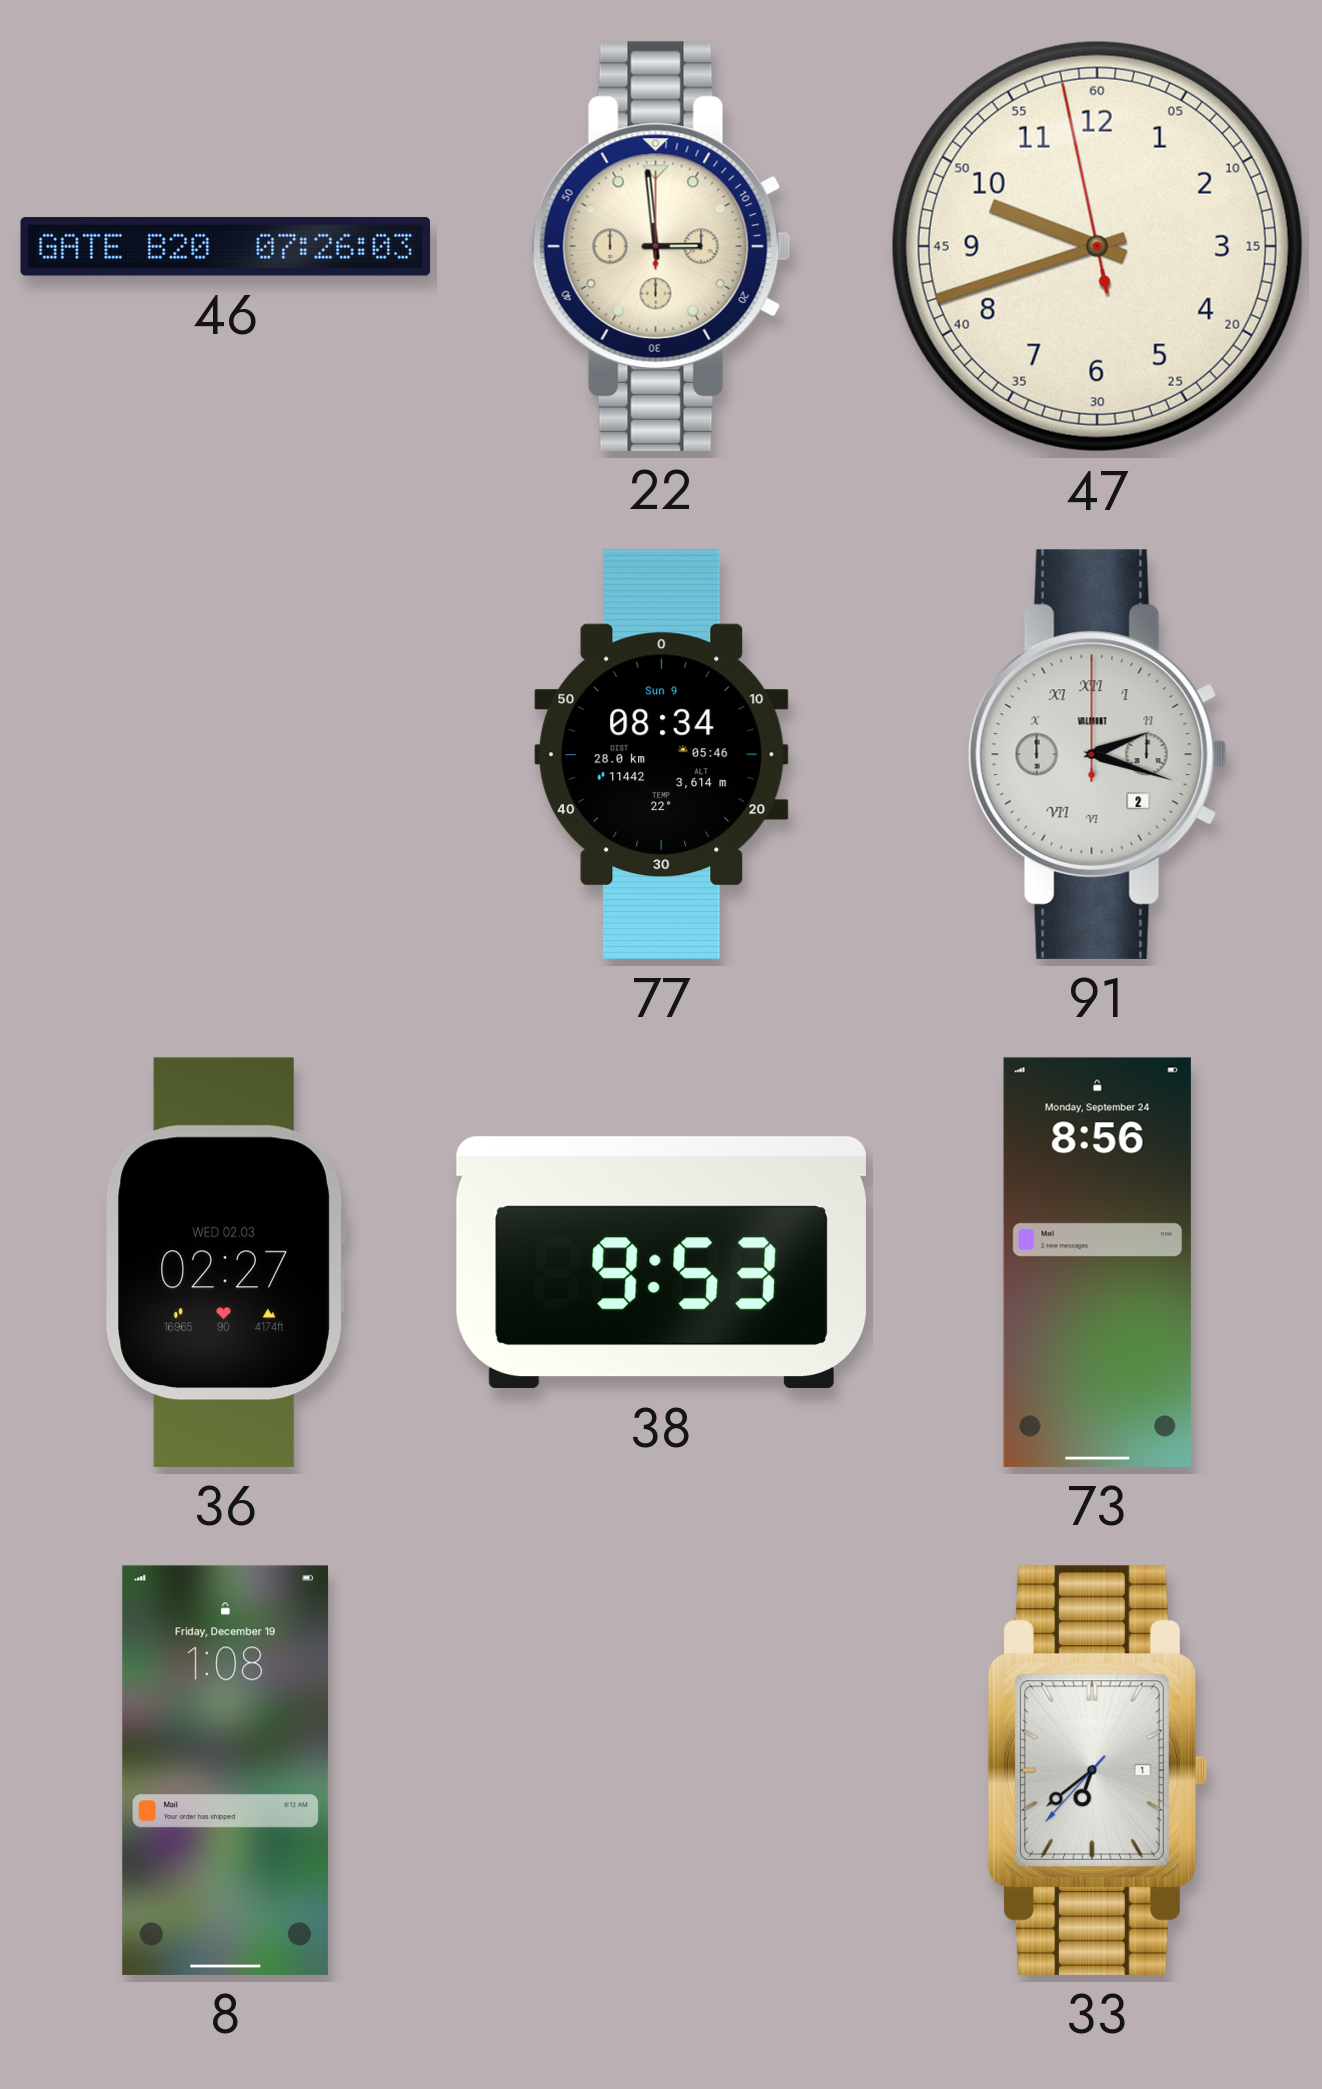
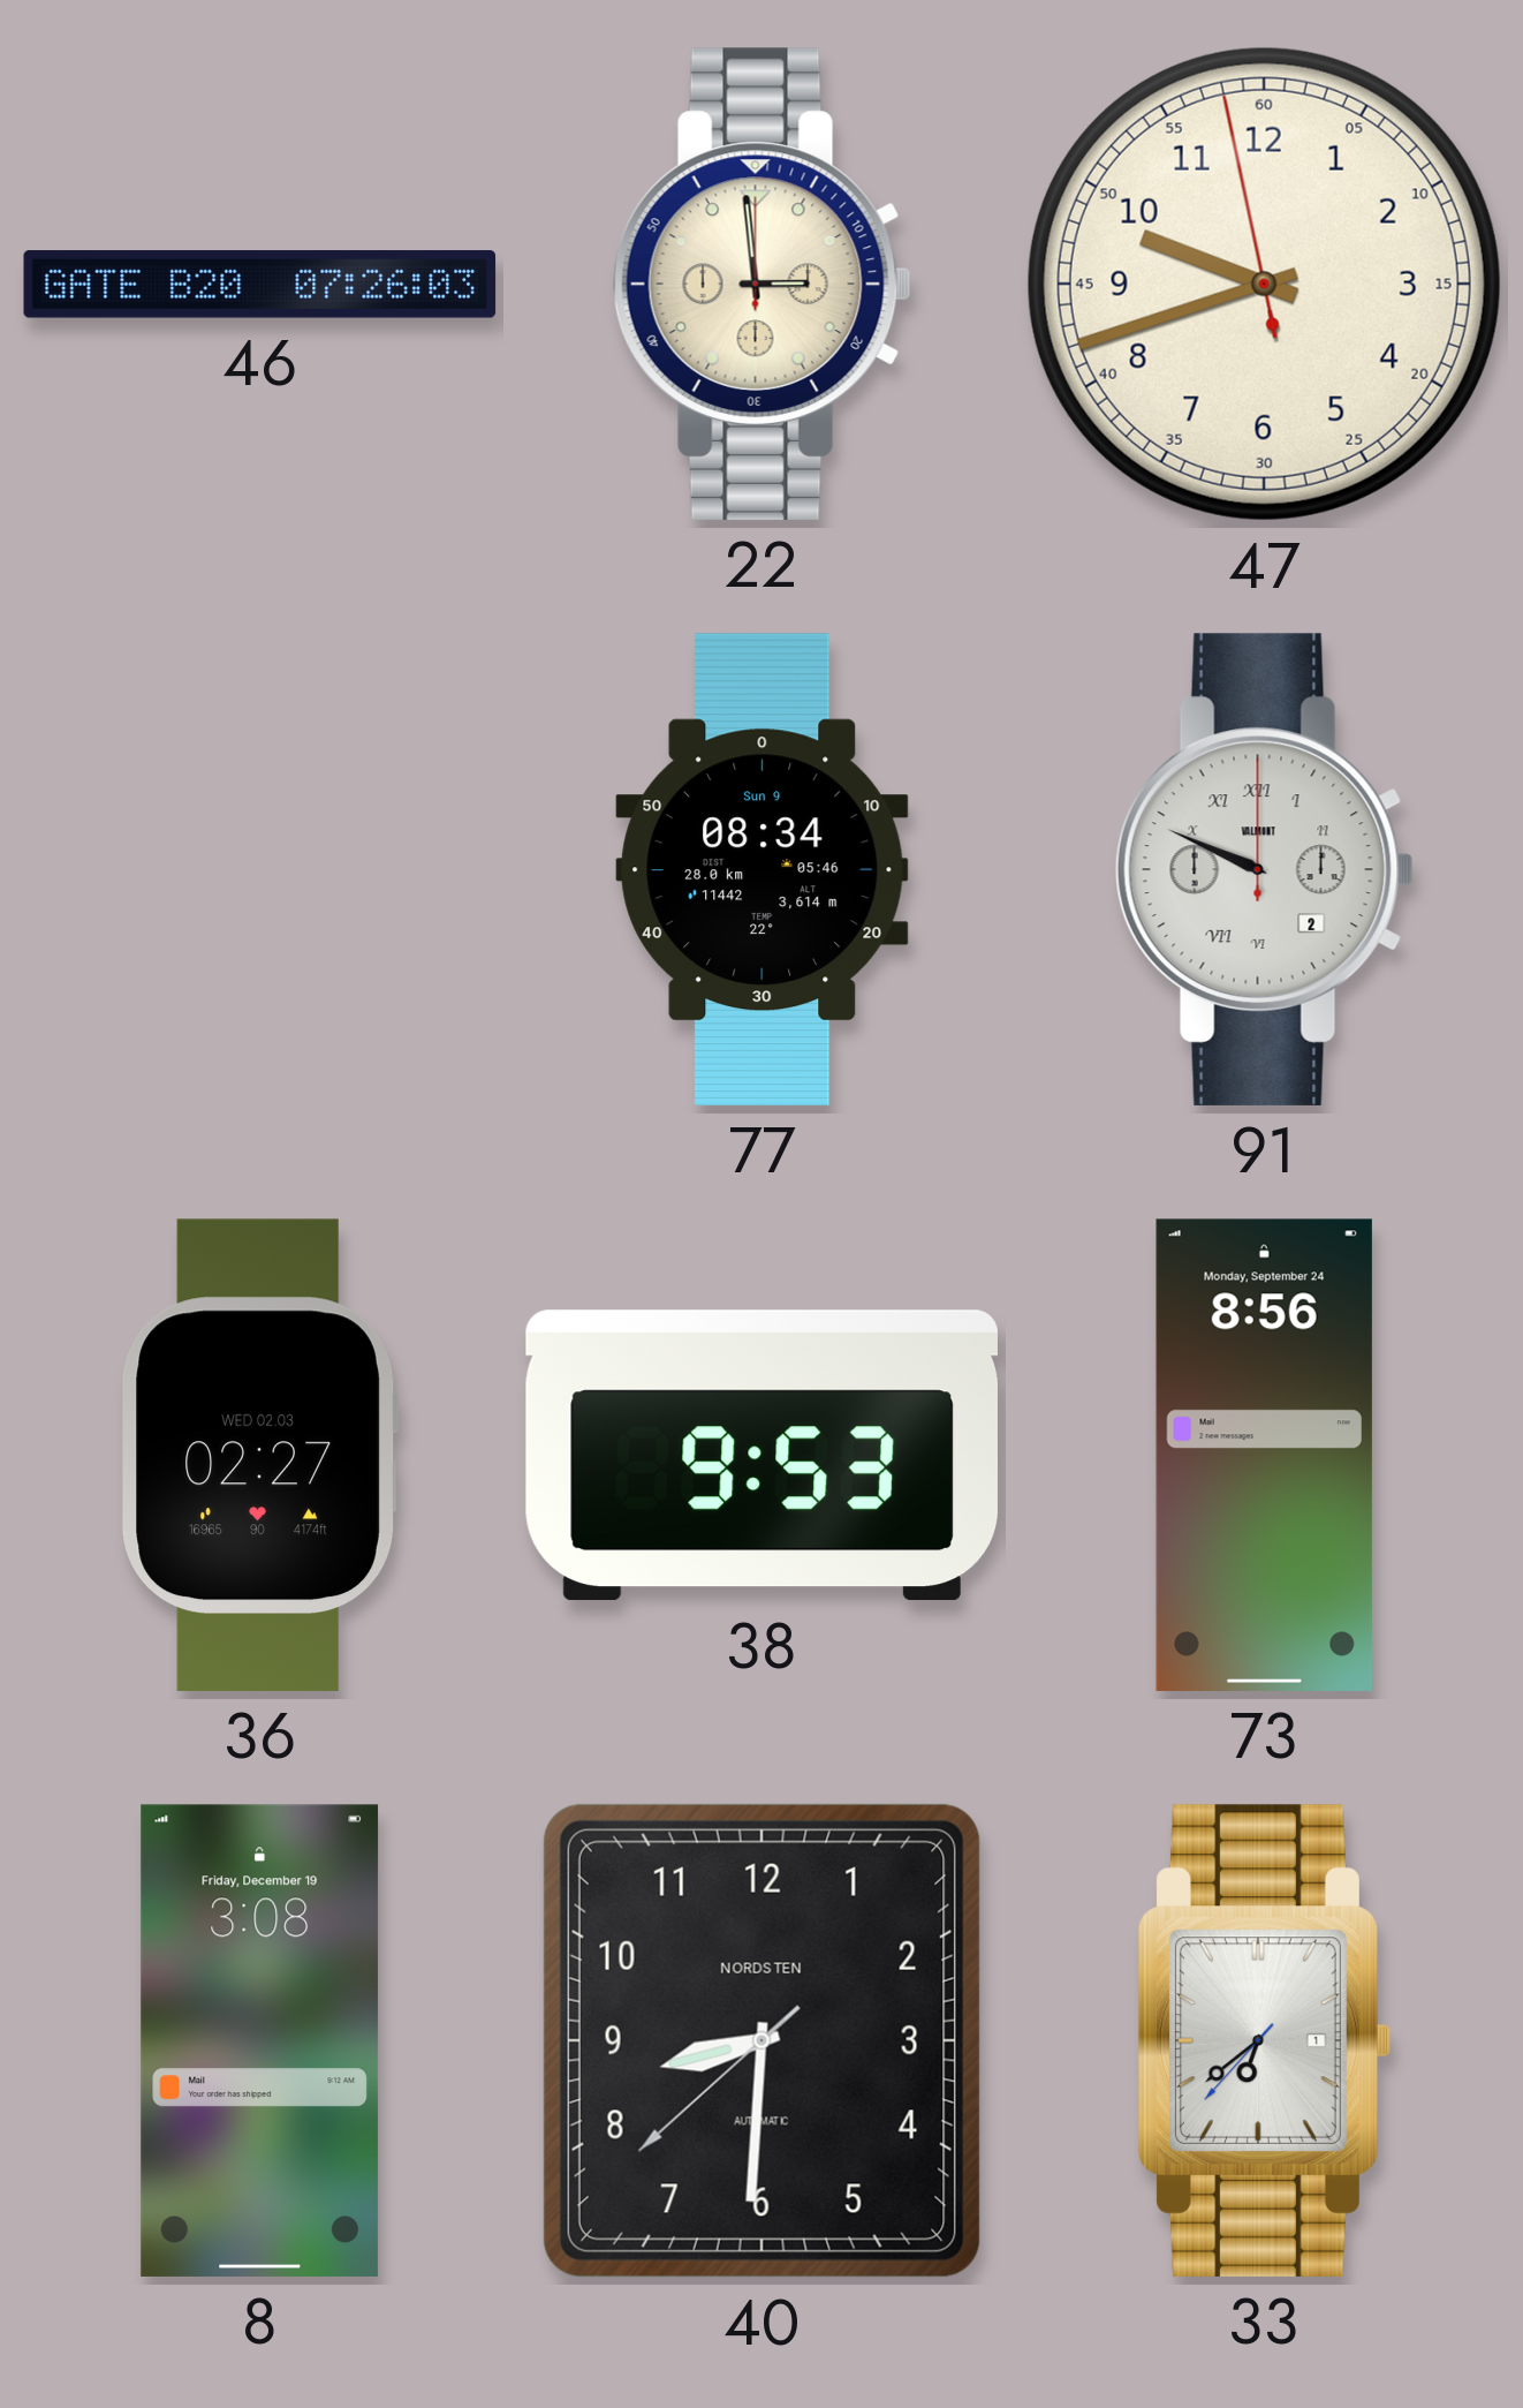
91: 2:18 -> 9:49 (1264, 869)
8: 1:08 -> 3:08 (260, 2040)
40: none -> 8:30 (761, 2040)
